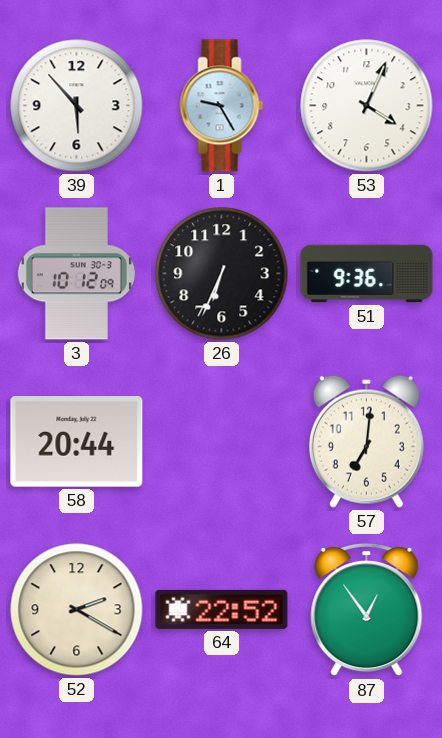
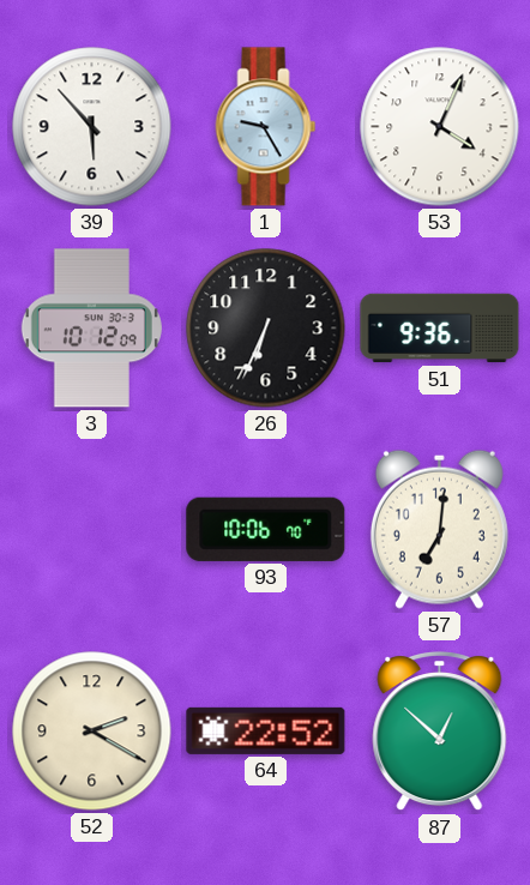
58: 20:44 -> none (77, 442)
93: none -> 10:06 (266, 529)
87: 12:54 -> 12:52 (440, 733)
